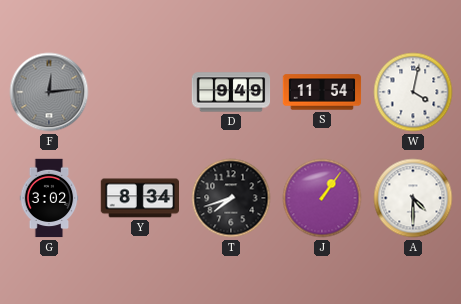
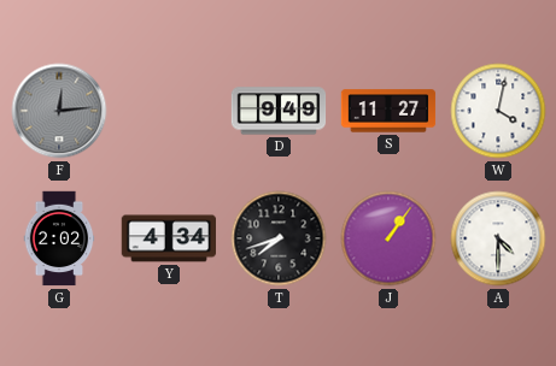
S: 11:54 -> 11:27 (388, 111)
G: 3:02 -> 2:02 (59, 238)
Y: 8:34 -> 4:34 (169, 238)
